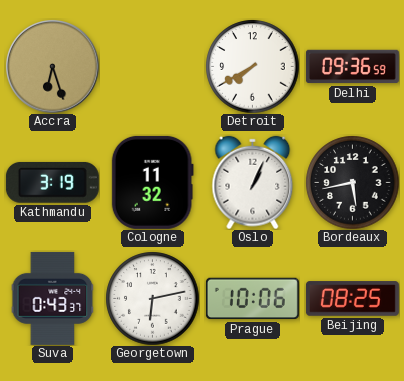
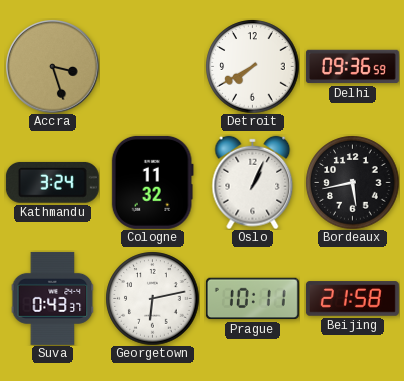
Accra: 6:27 -> 3:27 (53, 67)
Kathmandu: 3:19 -> 3:24 (52, 183)
Prague: 10:06 -> 10:11 (252, 299)
Beijing: 08:25 -> 21:58 (352, 299)
